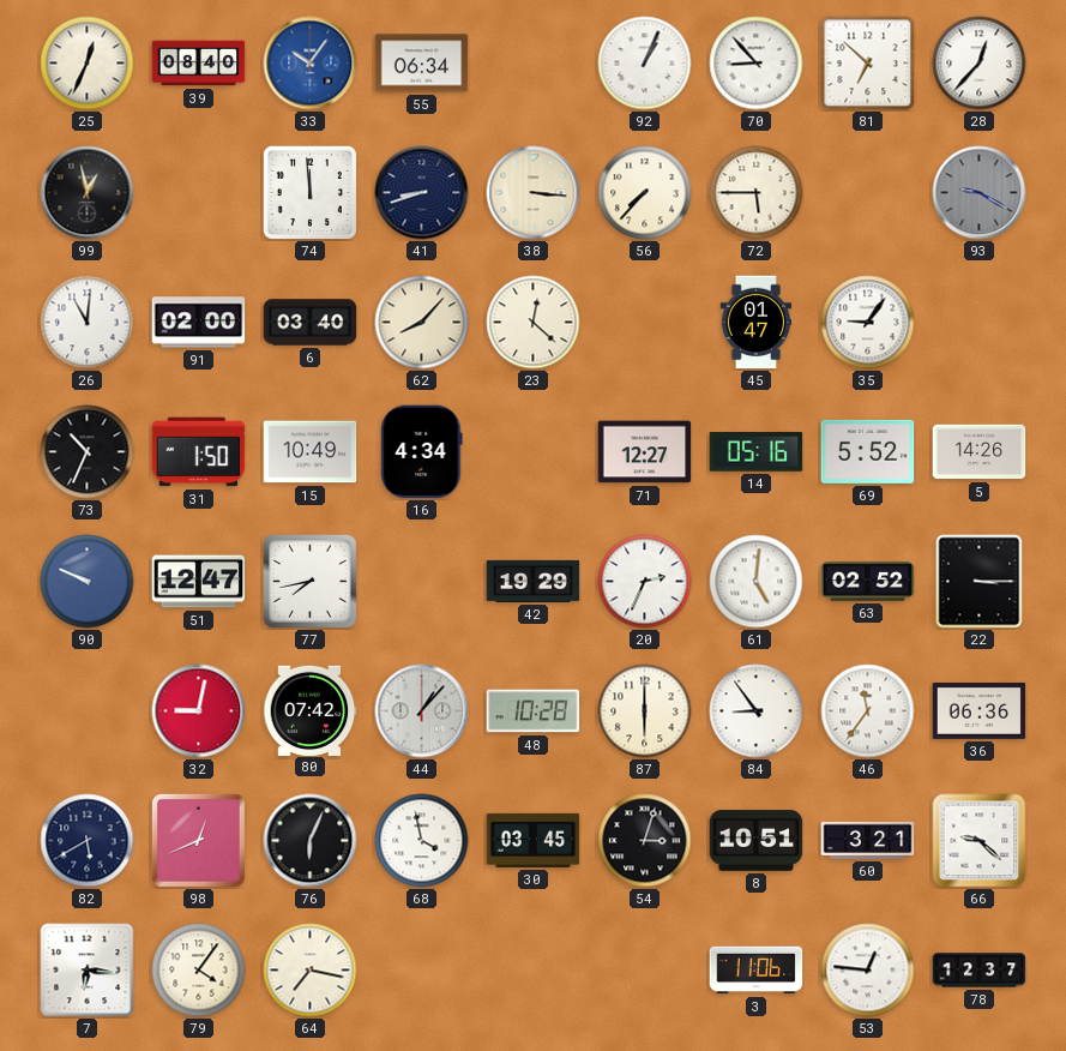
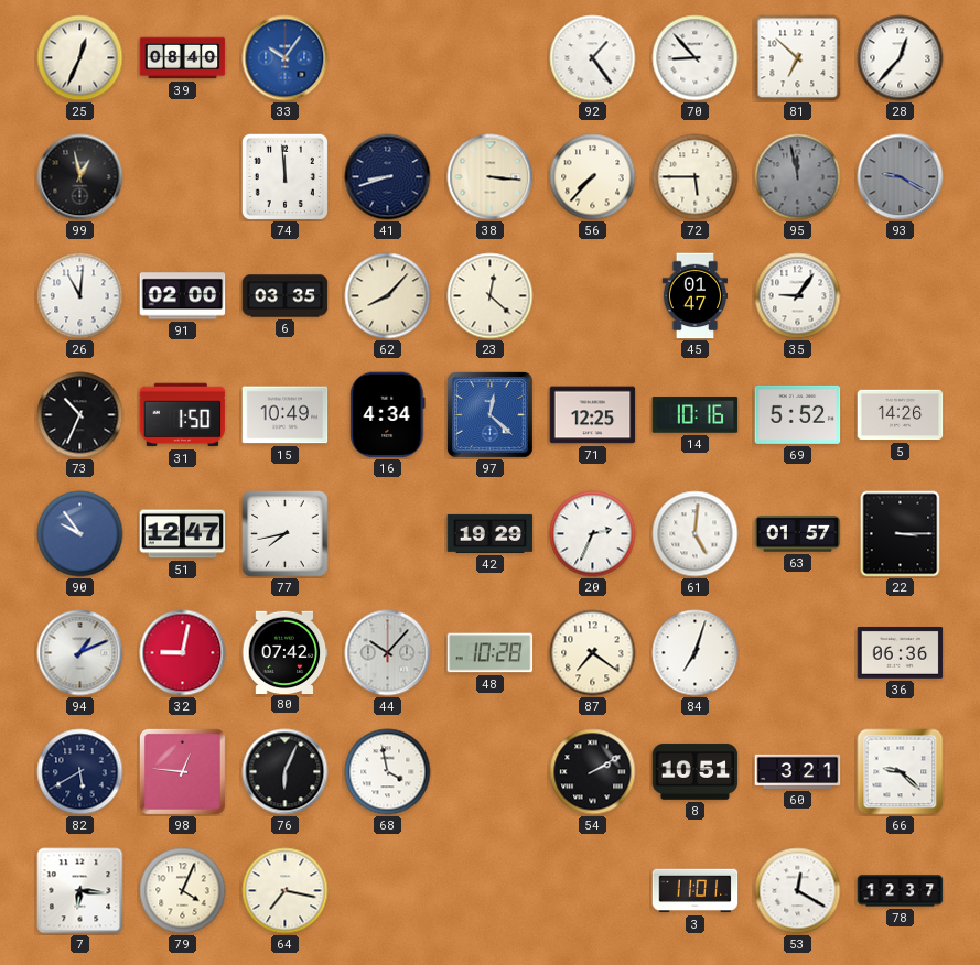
55: 06:34 -> none (422, 64)
92: 1:04 -> 1:24 (593, 58)
95: none -> 11:58 (798, 177)
6: 03:40 -> 03:35 (286, 296)
97: none -> 12:22 (489, 414)
71: 12:27 -> 12:25 (593, 415)
14: 05:16 -> 10:16 (696, 415)
90: 9:49 -> 9:54 (80, 534)
63: 02:52 -> 01:57 (798, 534)
94: none -> 1:11 (80, 653)
44: 1:07 -> 10:07 (388, 653)
87: 6:00 -> 7:21 (593, 653)
84: 8:54 -> 7:03 (696, 653)
46: 11:36 -> none (868, 711)
98: 12:41 -> 12:46 (182, 771)
30: 03:45 -> none (534, 840)
54: 3:03 -> 2:10 (593, 772)
79: 4:06 -> 4:04 (183, 891)
3: 11:06 -> 11:01 (696, 891)
53: 12:46 -> 12:20 (798, 891)
